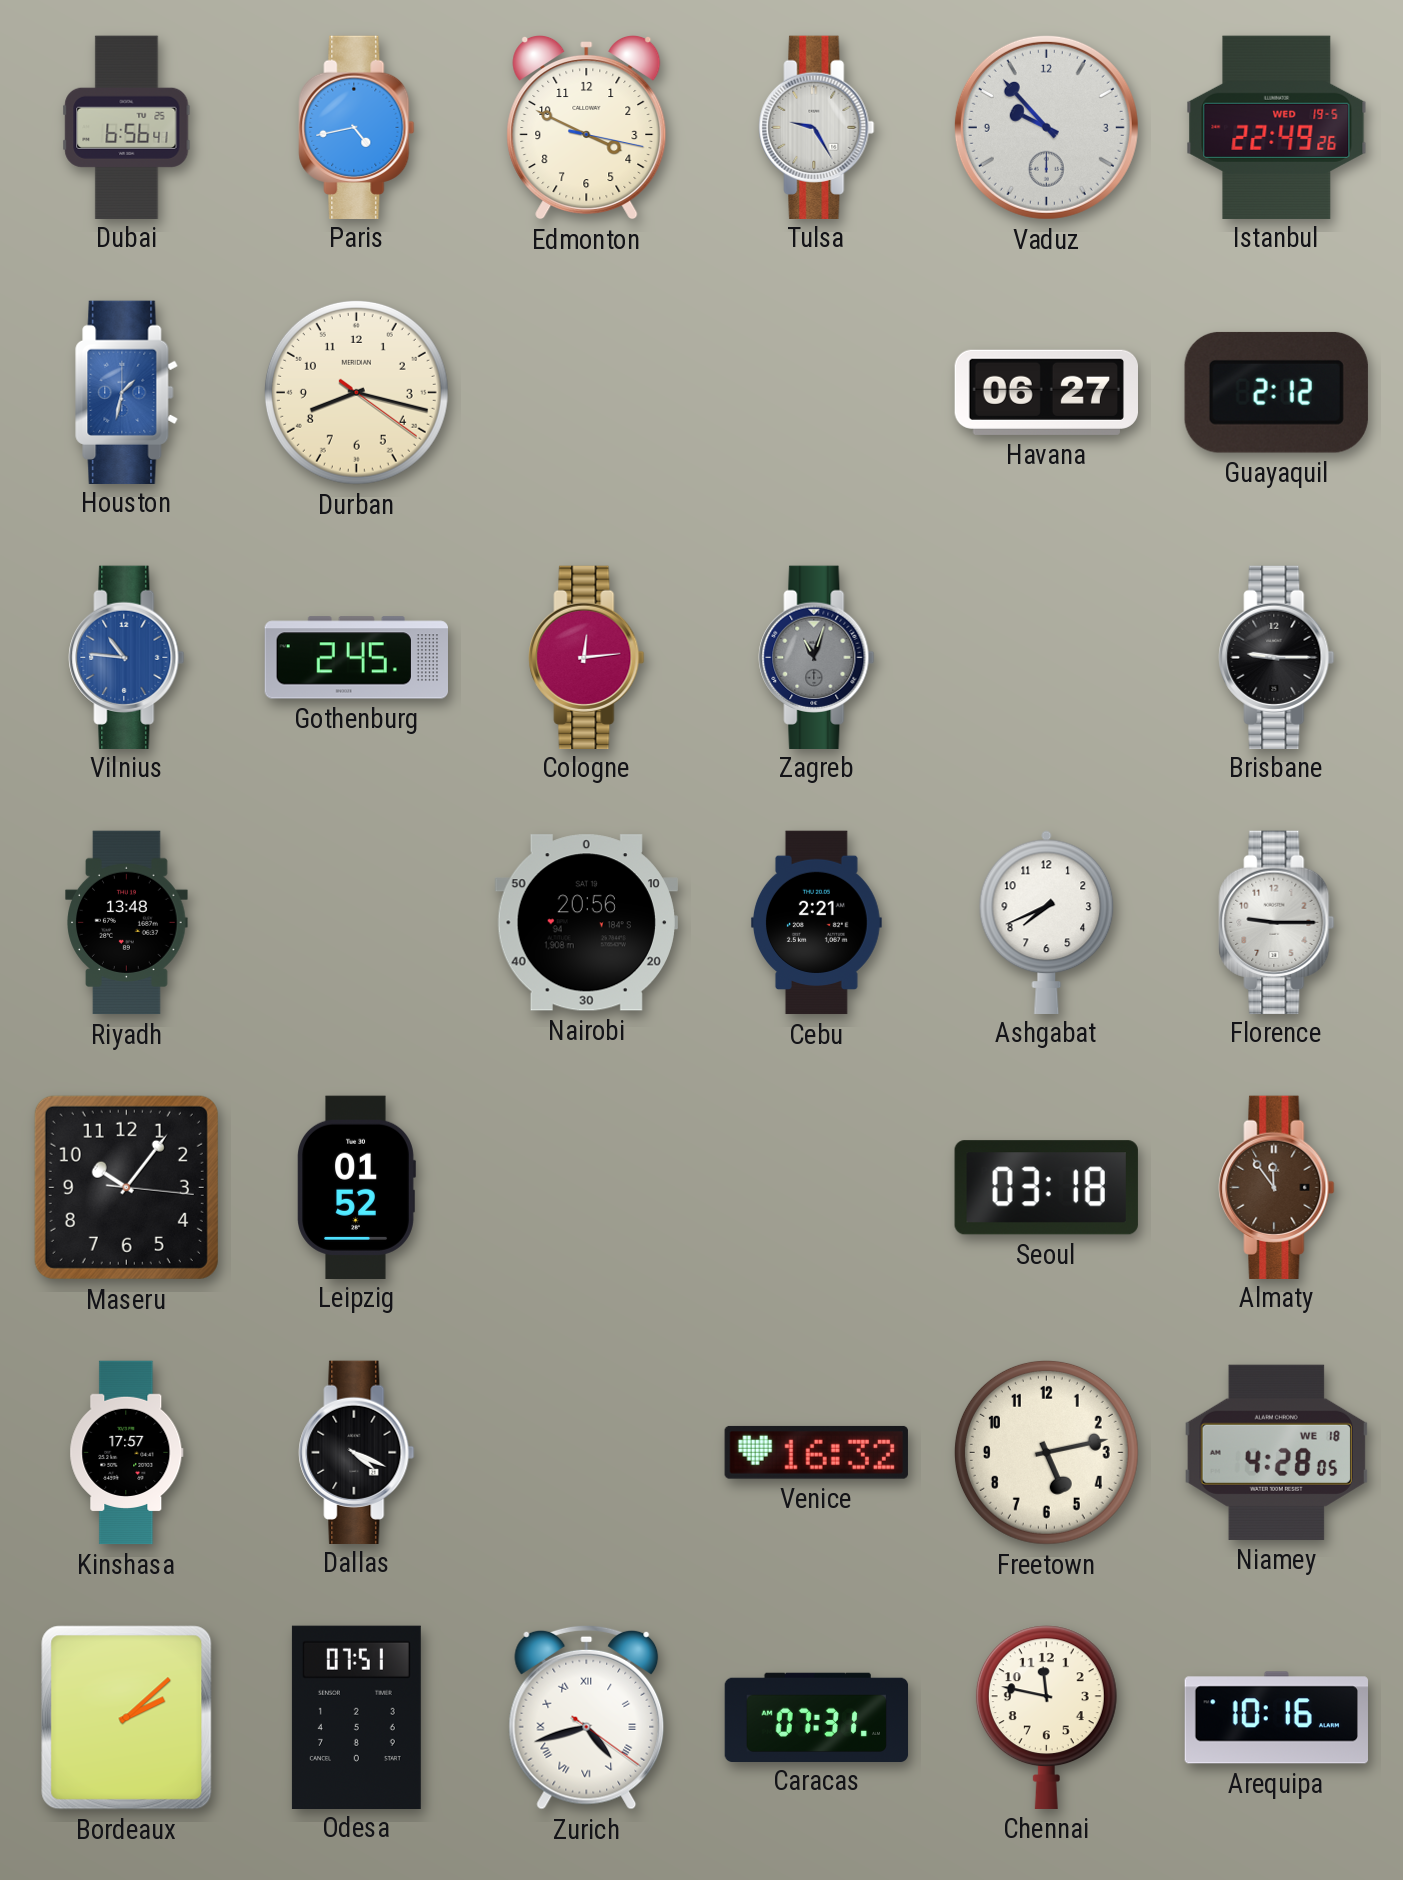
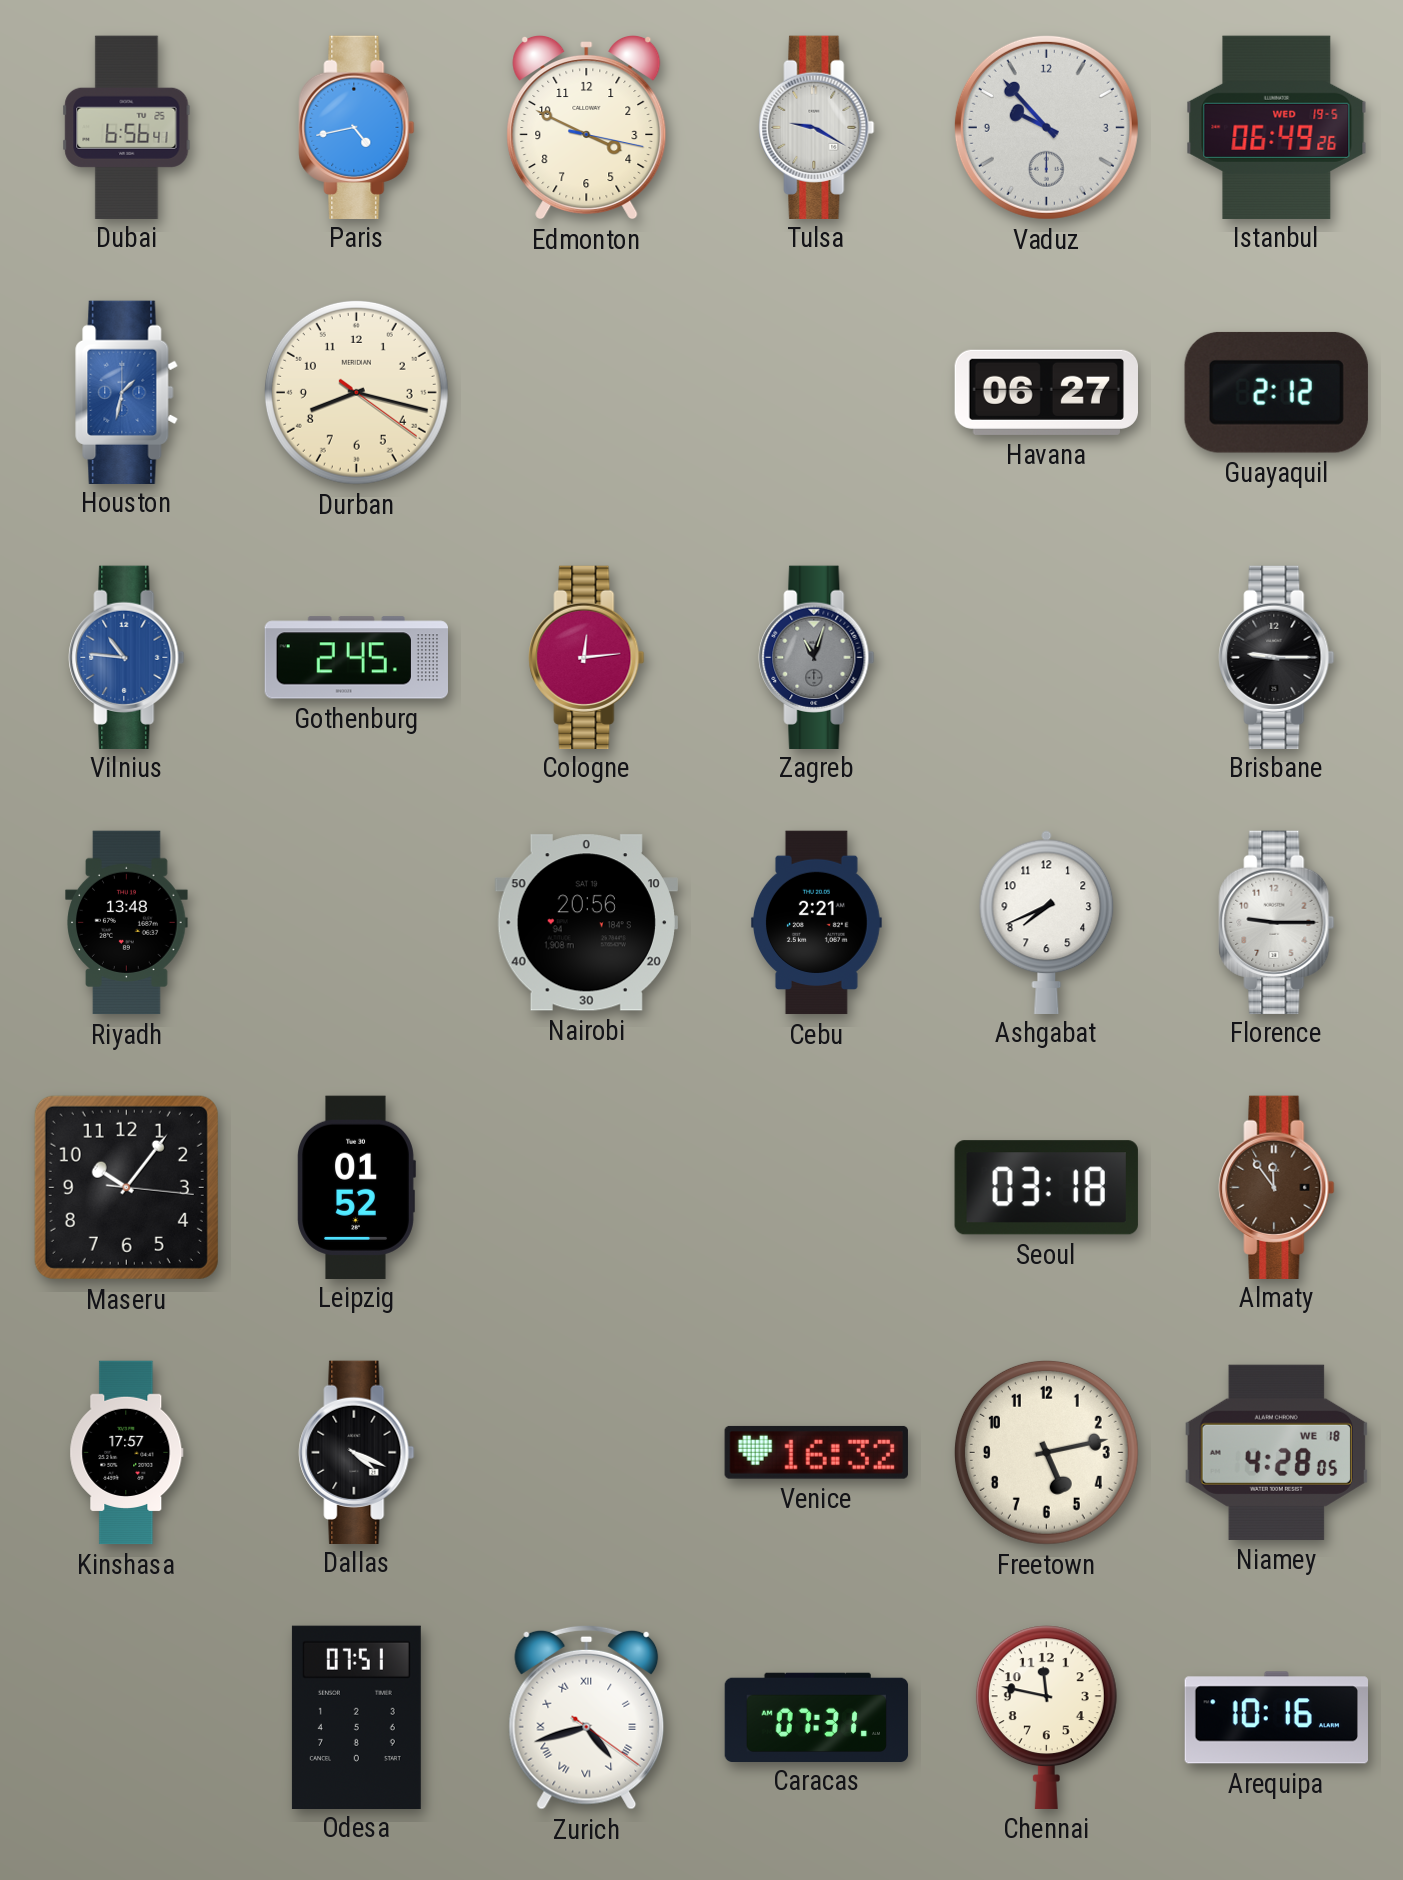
Tulsa: 9:25 -> 9:20 (817, 127)
Istanbul: 22:49 -> 06:49 (1277, 127)
Bordeaux: 2:08 -> none (127, 1718)
